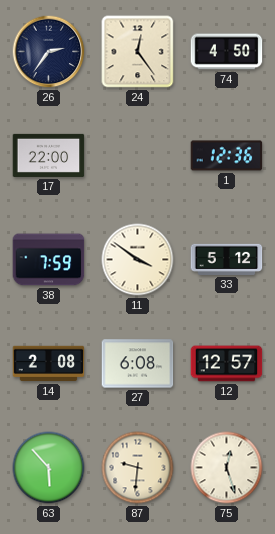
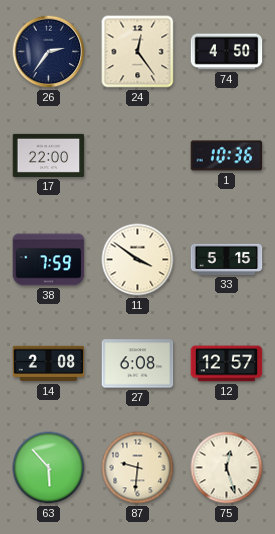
1: 12:36 -> 10:36 (227, 156)
33: 5:12 -> 5:15 (227, 259)
